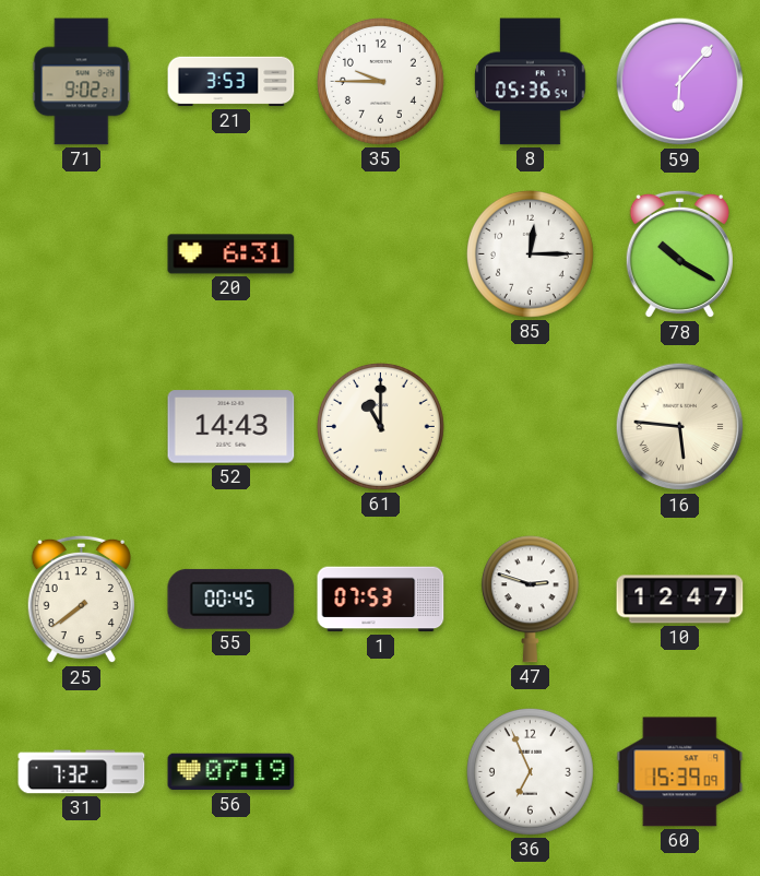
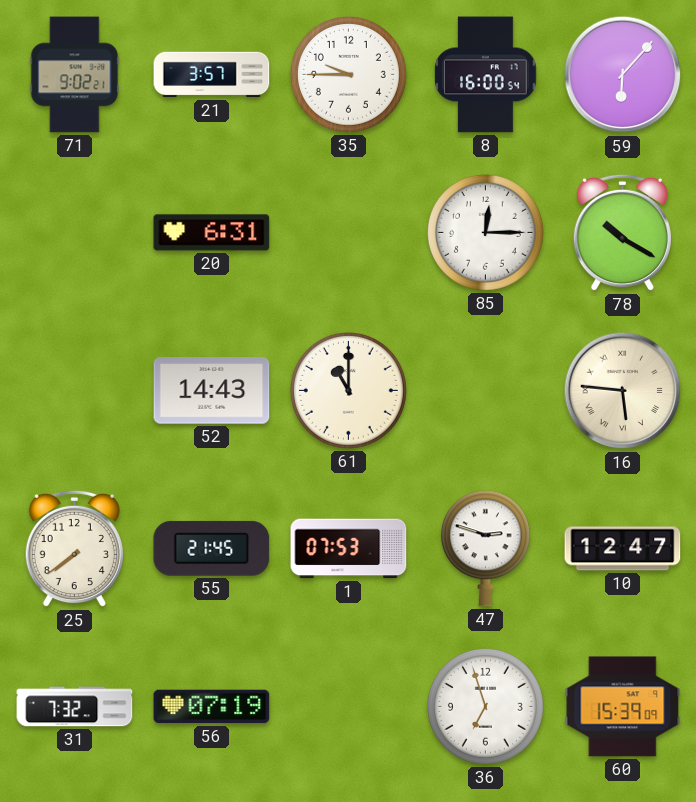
21: 3:53 -> 3:57 (212, 75)
8: 05:36 -> 16:00 (486, 75)
55: 00:45 -> 21:45 (212, 548)
36: 6:56 -> 6:57 (485, 706)
